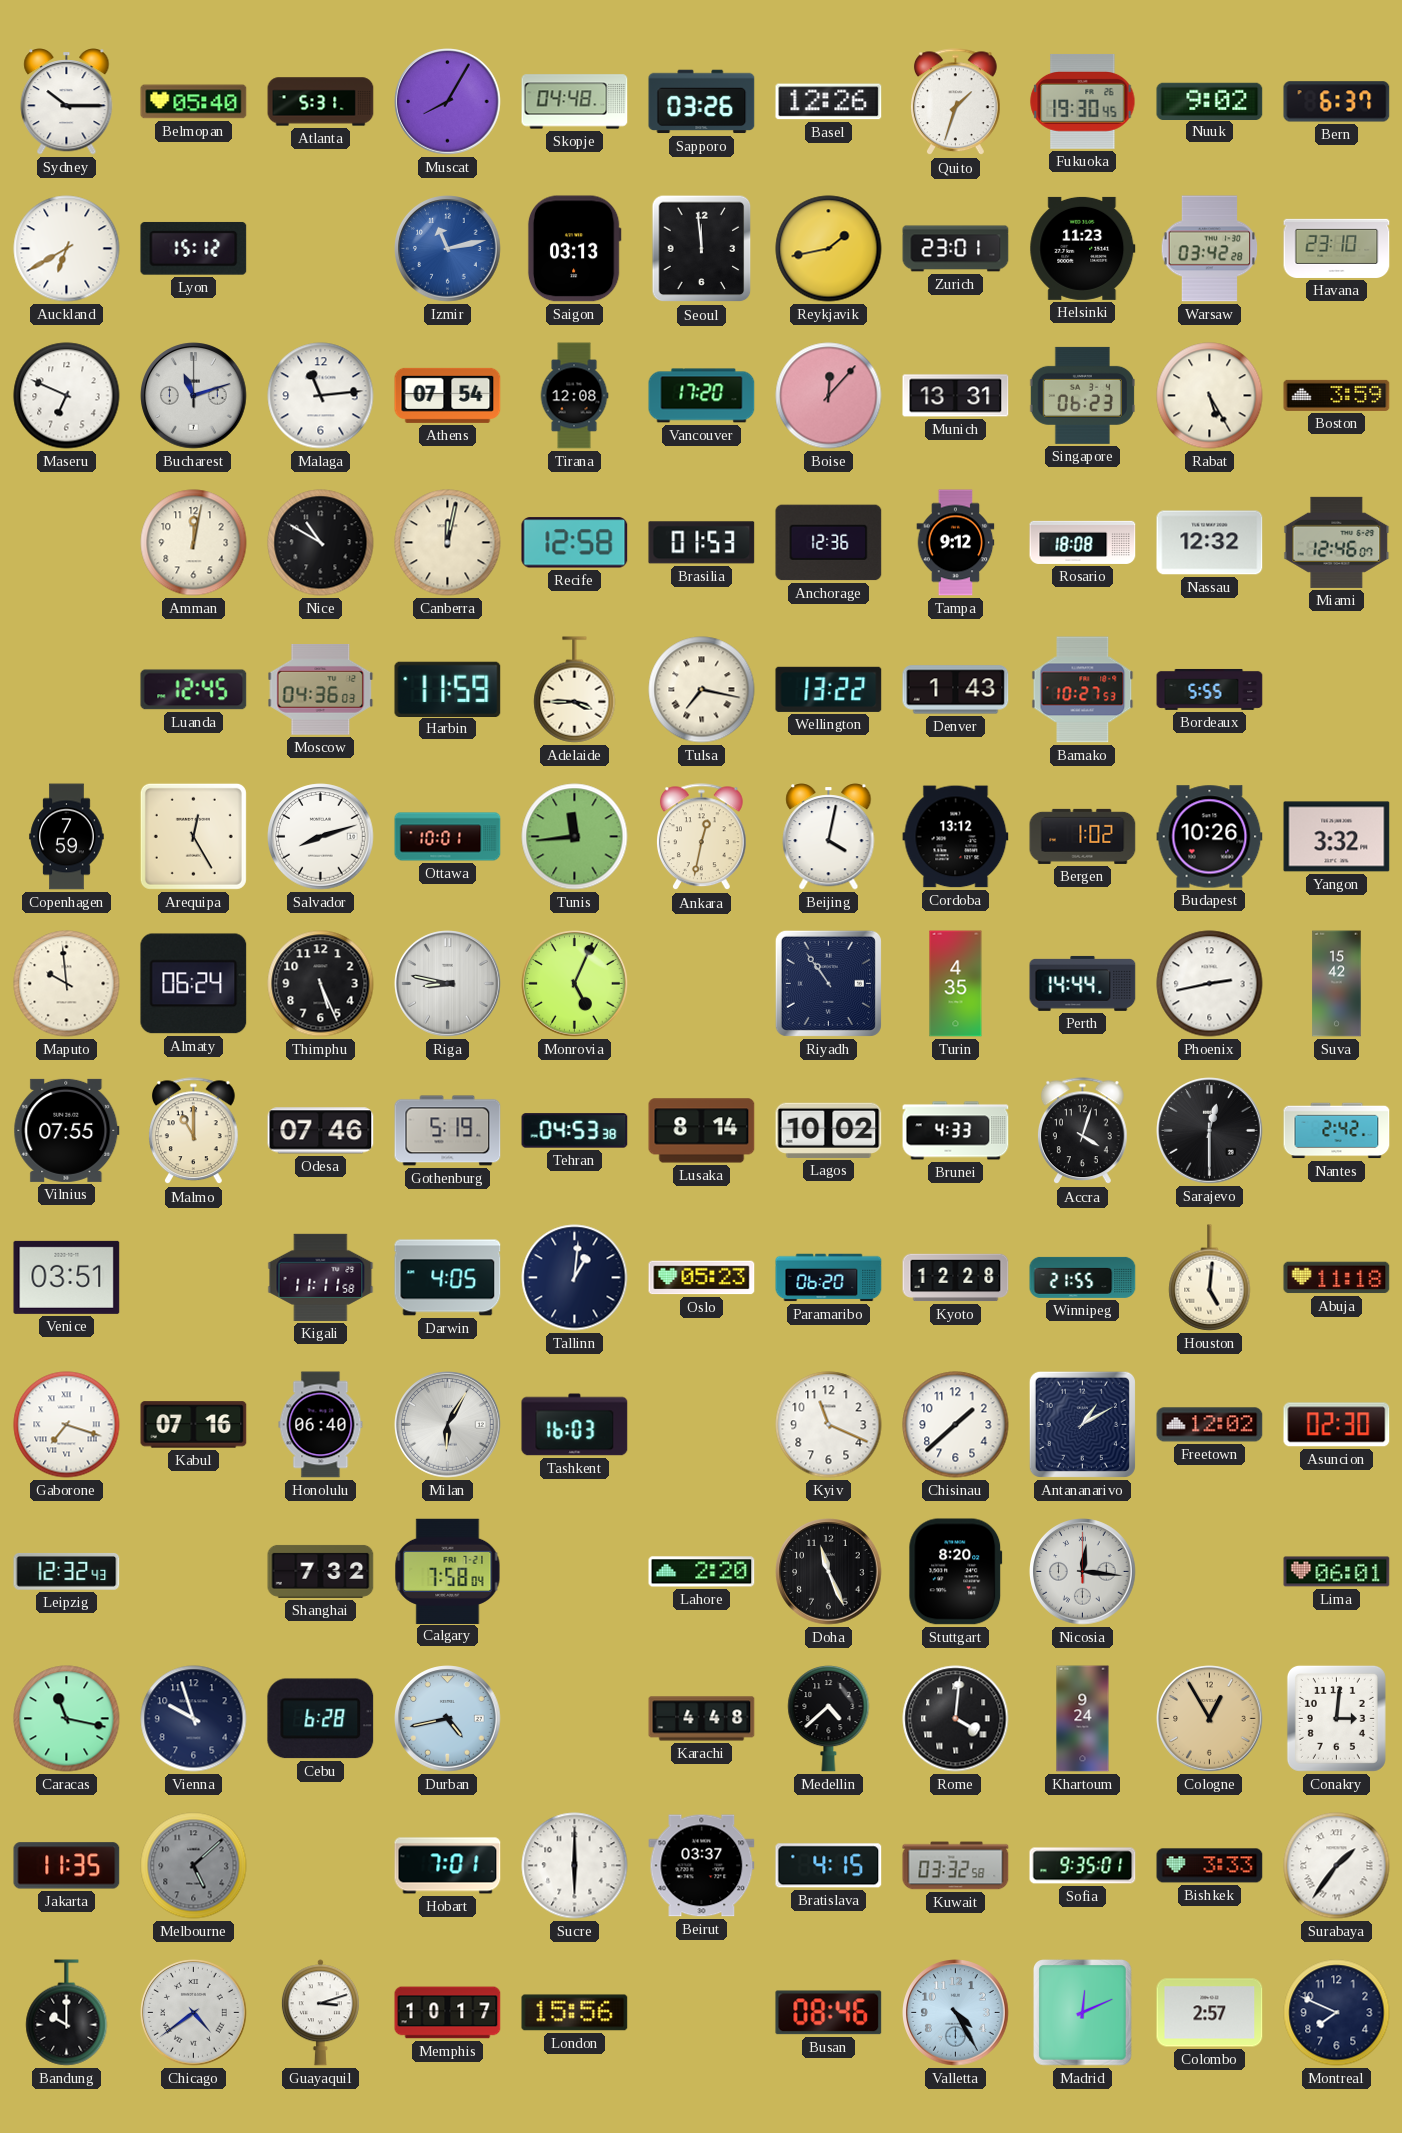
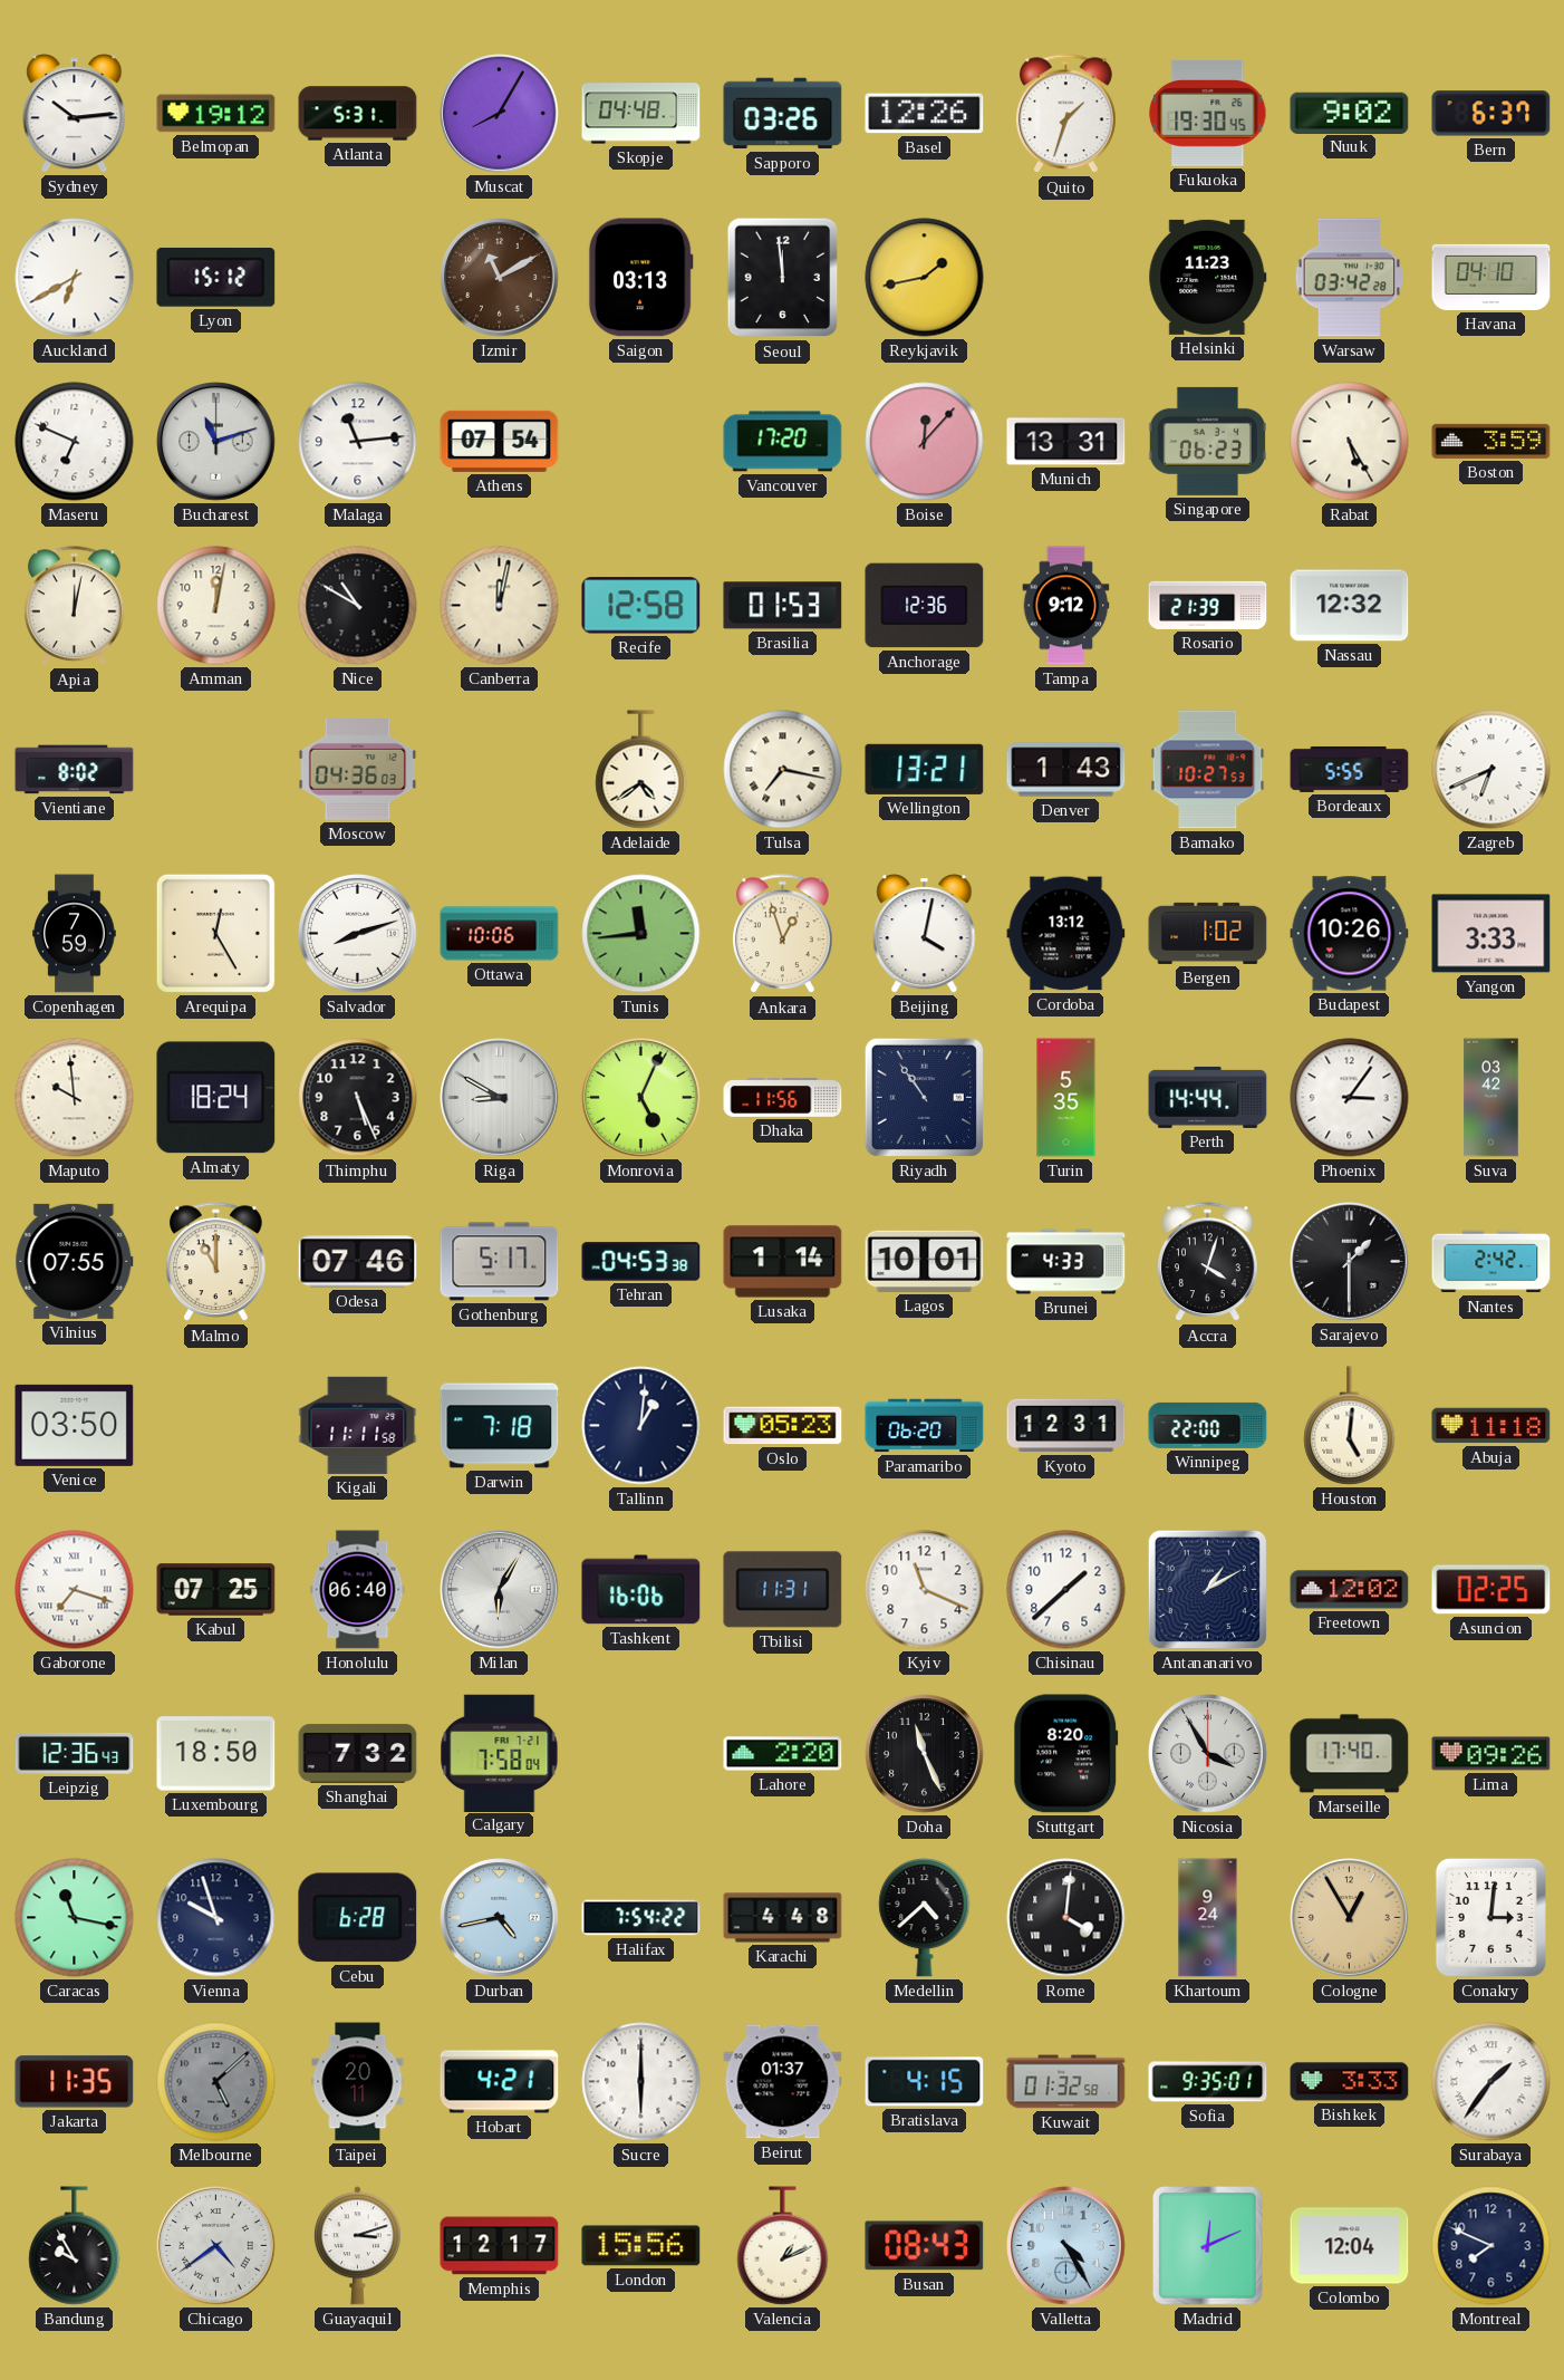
Sydney: 10:15 -> 10:14 (75, 114)
Belmopan: 05:40 -> 19:12 (216, 114)
Izmir: 11:13 -> 11:10 (500, 278)
Izmir dial: blue -> brown (500, 278)
Zurich: 23:01 -> none (956, 249)
Havana: 23:10 -> 04:10 (1491, 277)
Tirana: 12:08 -> none (574, 396)
Apia: none -> 12:02 (75, 606)
Rosario: 18:08 -> 21:39 (1208, 605)
Miami: 12:46 -> none (1337, 542)
Vientiane: none -> 8:02 (75, 770)
Luanda: 12:45 -> none (194, 690)
Harbin: 11:59 -> none (448, 689)
Adelaide: 3:45 -> 4:39 (641, 770)
Wellington: 13:22 -> 13:21 (925, 769)
Zagreb: none -> 6:41 (1491, 770)
Ottawa: 10:01 -> 10:06 (500, 934)
Ankara: 12:32 -> 12:57 (783, 934)
Yangon: 3:32 -> 3:33 (1491, 934)
Almaty: 06:24 -> 18:24 (216, 1098)
Riga: 8:47 -> 8:50 (500, 1098)
Dhaka: none -> 11:56 (783, 1098)
Turin: 4:35 -> 5:35 (1066, 1098)
Phoenix: 2:43 -> 3:06 (1350, 1098)
Suva: 15:42 -> 03:42 (1491, 1098)
Gothenburg: 5:19 -> 5:17 (500, 1262)
Lusaka: 8:14 -> 1:14 (783, 1262)
Lagos: 10:02 -> 10:01 (925, 1261)
Sarajevo: 12:30 -> 1:30 (1350, 1262)
Venice: 03:51 -> 03:50 (75, 1425)
Darwin: 4:05 -> 7:18 (500, 1426)
Kyoto: 12:28 -> 12:31 (1066, 1426)
Winnipeg: 21:55 -> 22:00 (1208, 1425)
Kabul: 07:16 -> 07:25 (216, 1590)
Tashkent: 16:03 -> 16:06 (641, 1590)
Tbilisi: none -> 11:31 (783, 1590)
Asuncion: 02:30 -> 02:25 (1491, 1590)
Leipzig: 12:32 -> 12:36 (75, 1753)
Luxembourg: none -> 18:50 (216, 1754)
Nicosia: 12:16 -> 3:55 (1208, 1754)
Marseille: none -> 17:40 (1350, 1754)
Lima: 06:01 -> 09:26 (1491, 1754)
Halifax: none -> 7:54 (641, 1918)
Taipei: none -> 20:11 (358, 2082)
Hobart: 7:01 -> 4:21 (500, 2082)
Beirut: 03:37 -> 01:37 (783, 2082)
Kuwait: 03:32 -> 01:32 (1066, 2082)
Bandung: 10:00 -> 9:55 (75, 2246)
Memphis: 10:17 -> 12:17 (500, 2246)
Valencia: none -> 1:11 (783, 2246)
Busan: 08:46 -> 08:43 (925, 2246)
Colombo: 2:57 -> 12:04 (1350, 2246)
